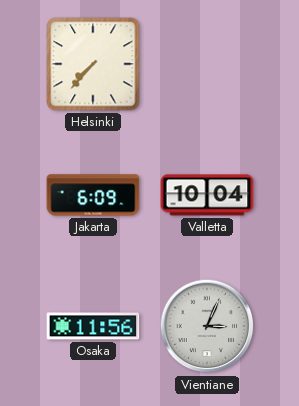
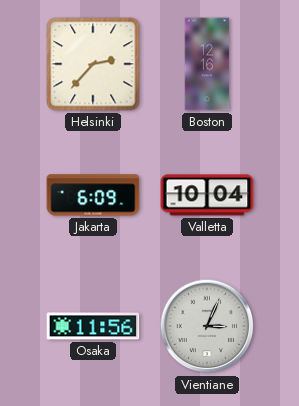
Helsinki: 7:37 -> 2:37 (93, 64)
Boston: none -> 12:16 (207, 64)
